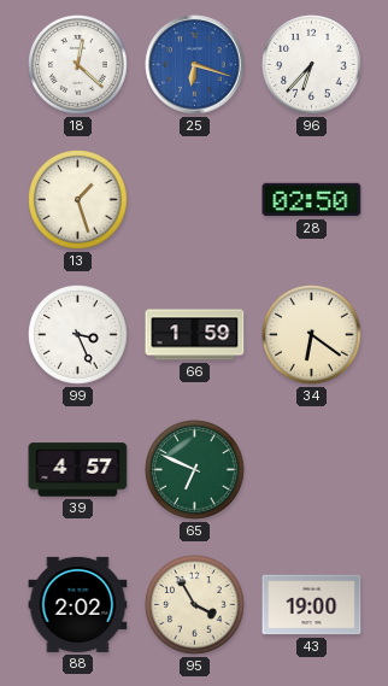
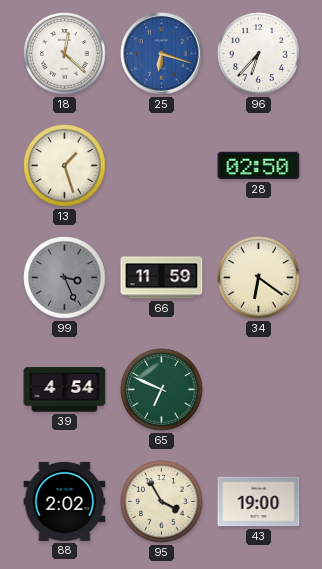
99 dial: white -> grey (65, 278)
66: 1:59 -> 11:59 (162, 278)
39: 4:57 -> 4:54 (65, 390)
